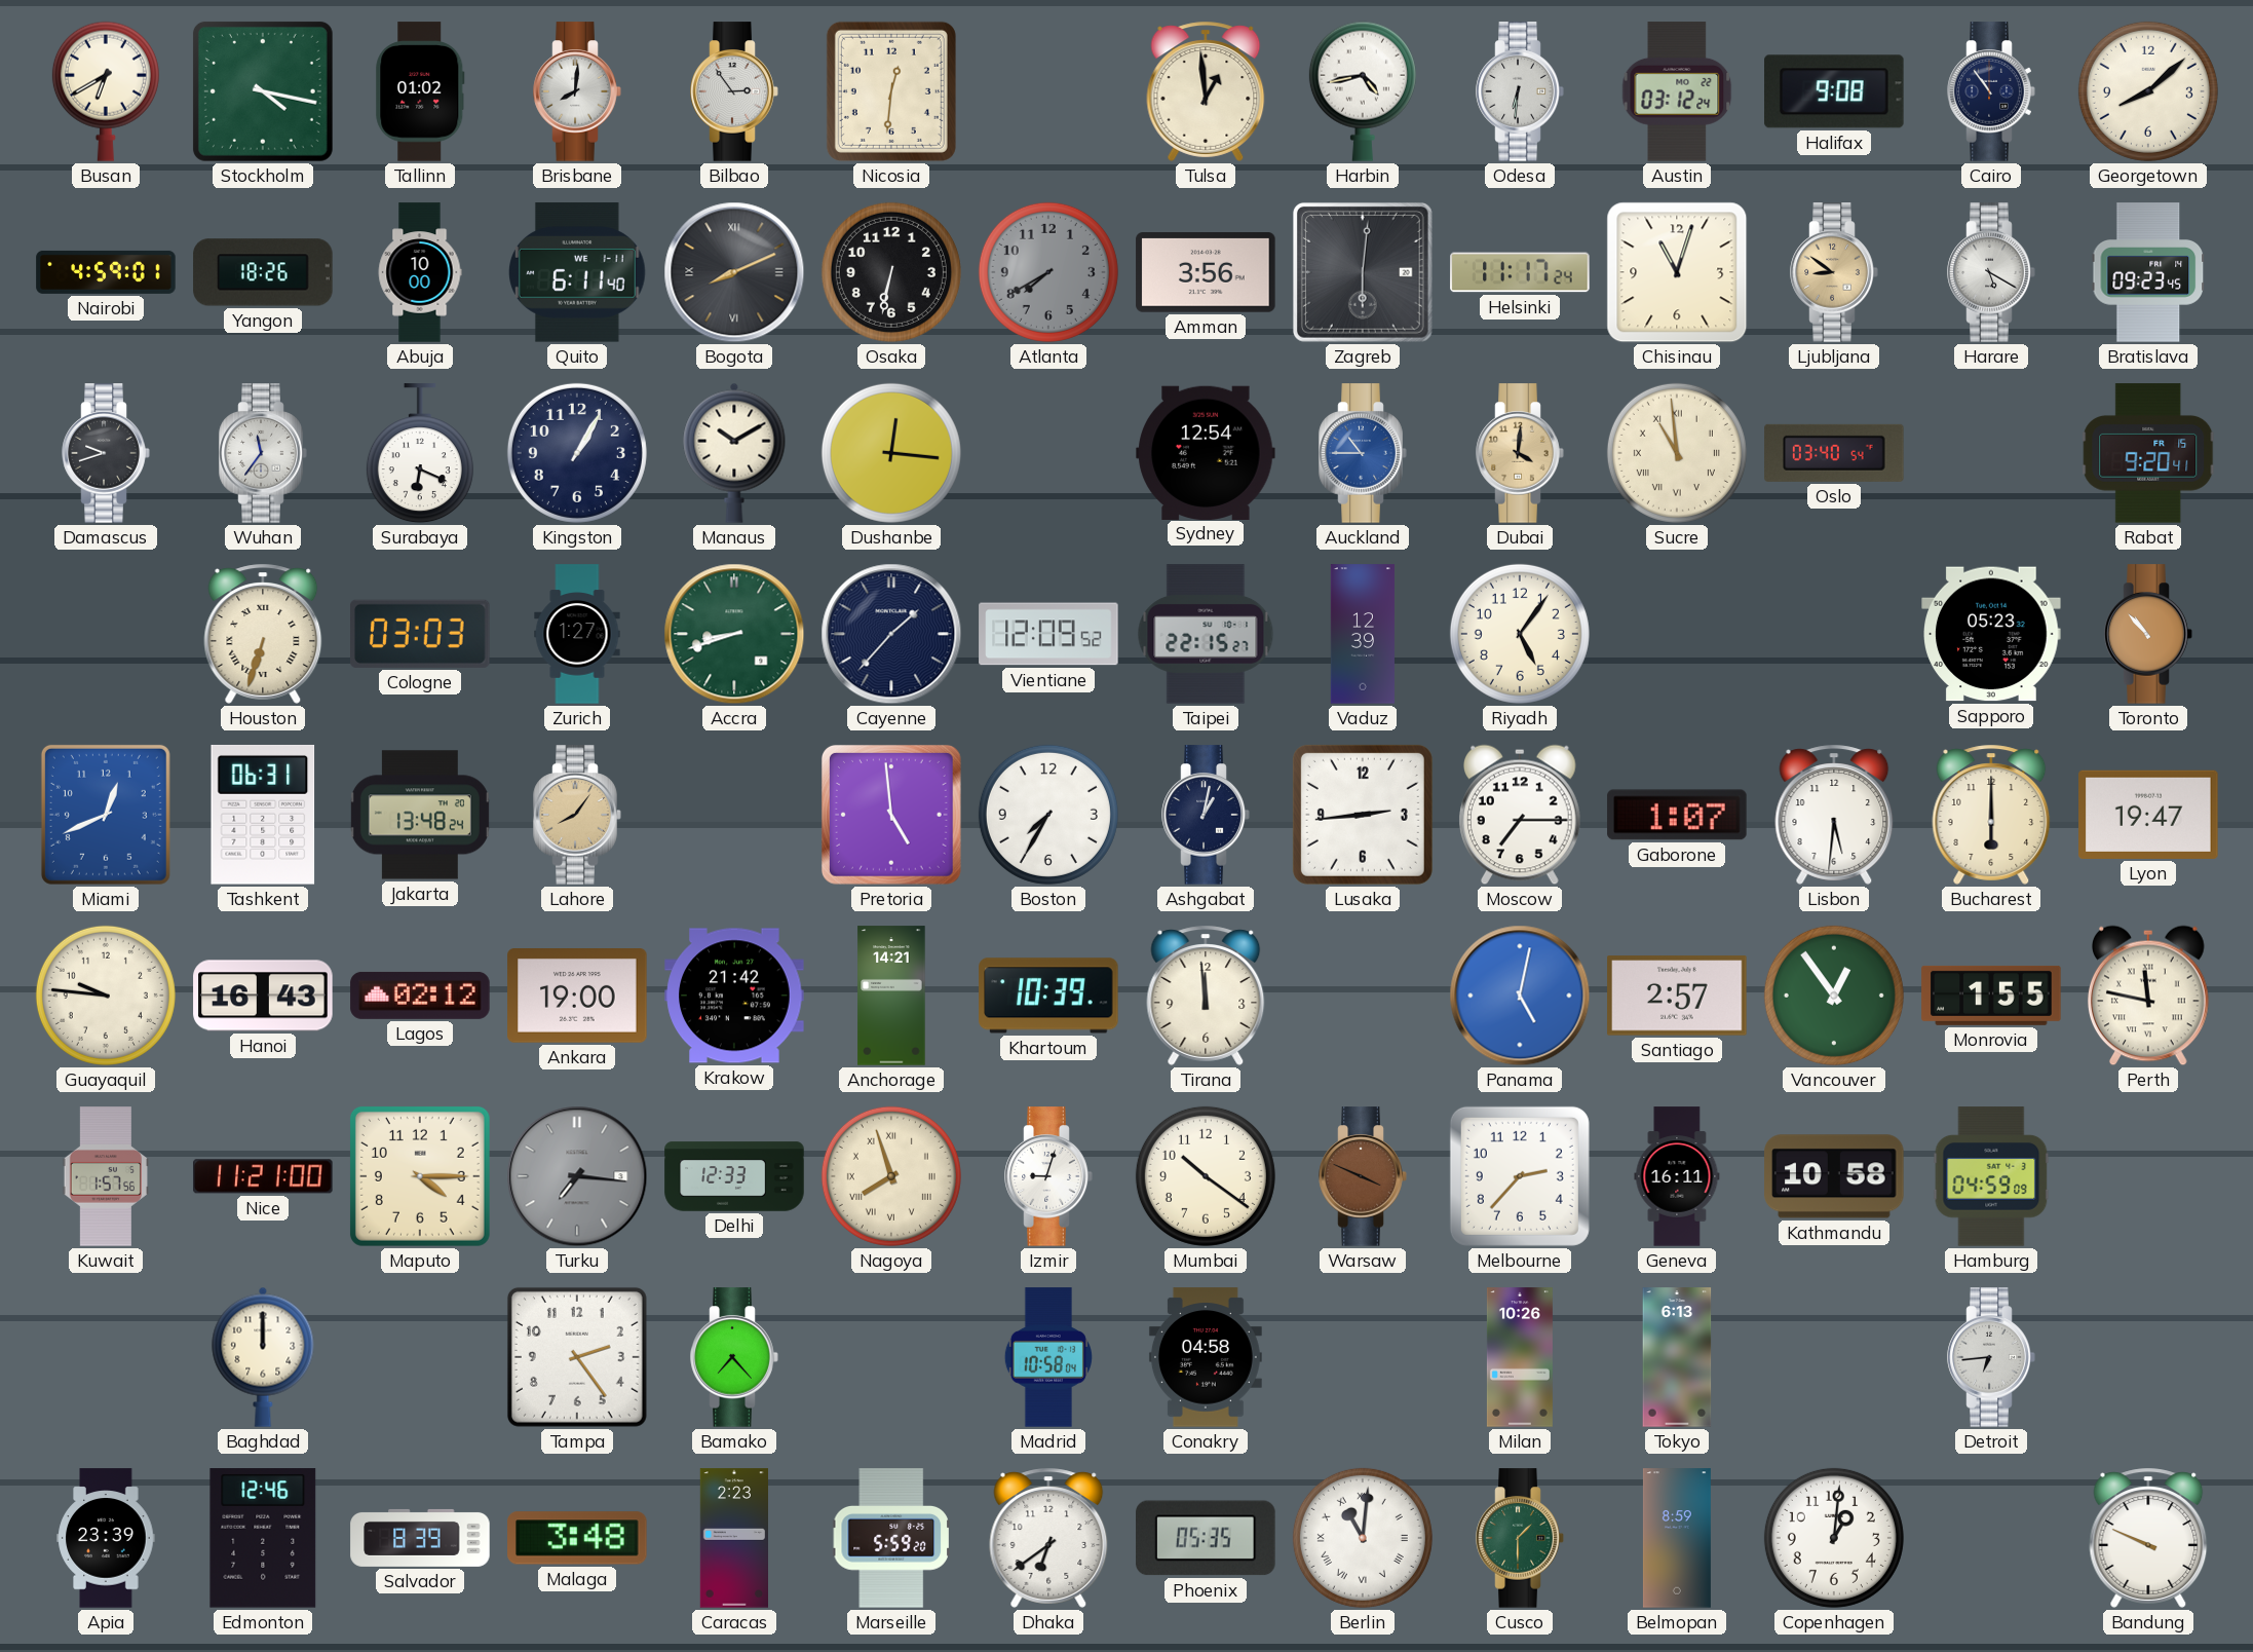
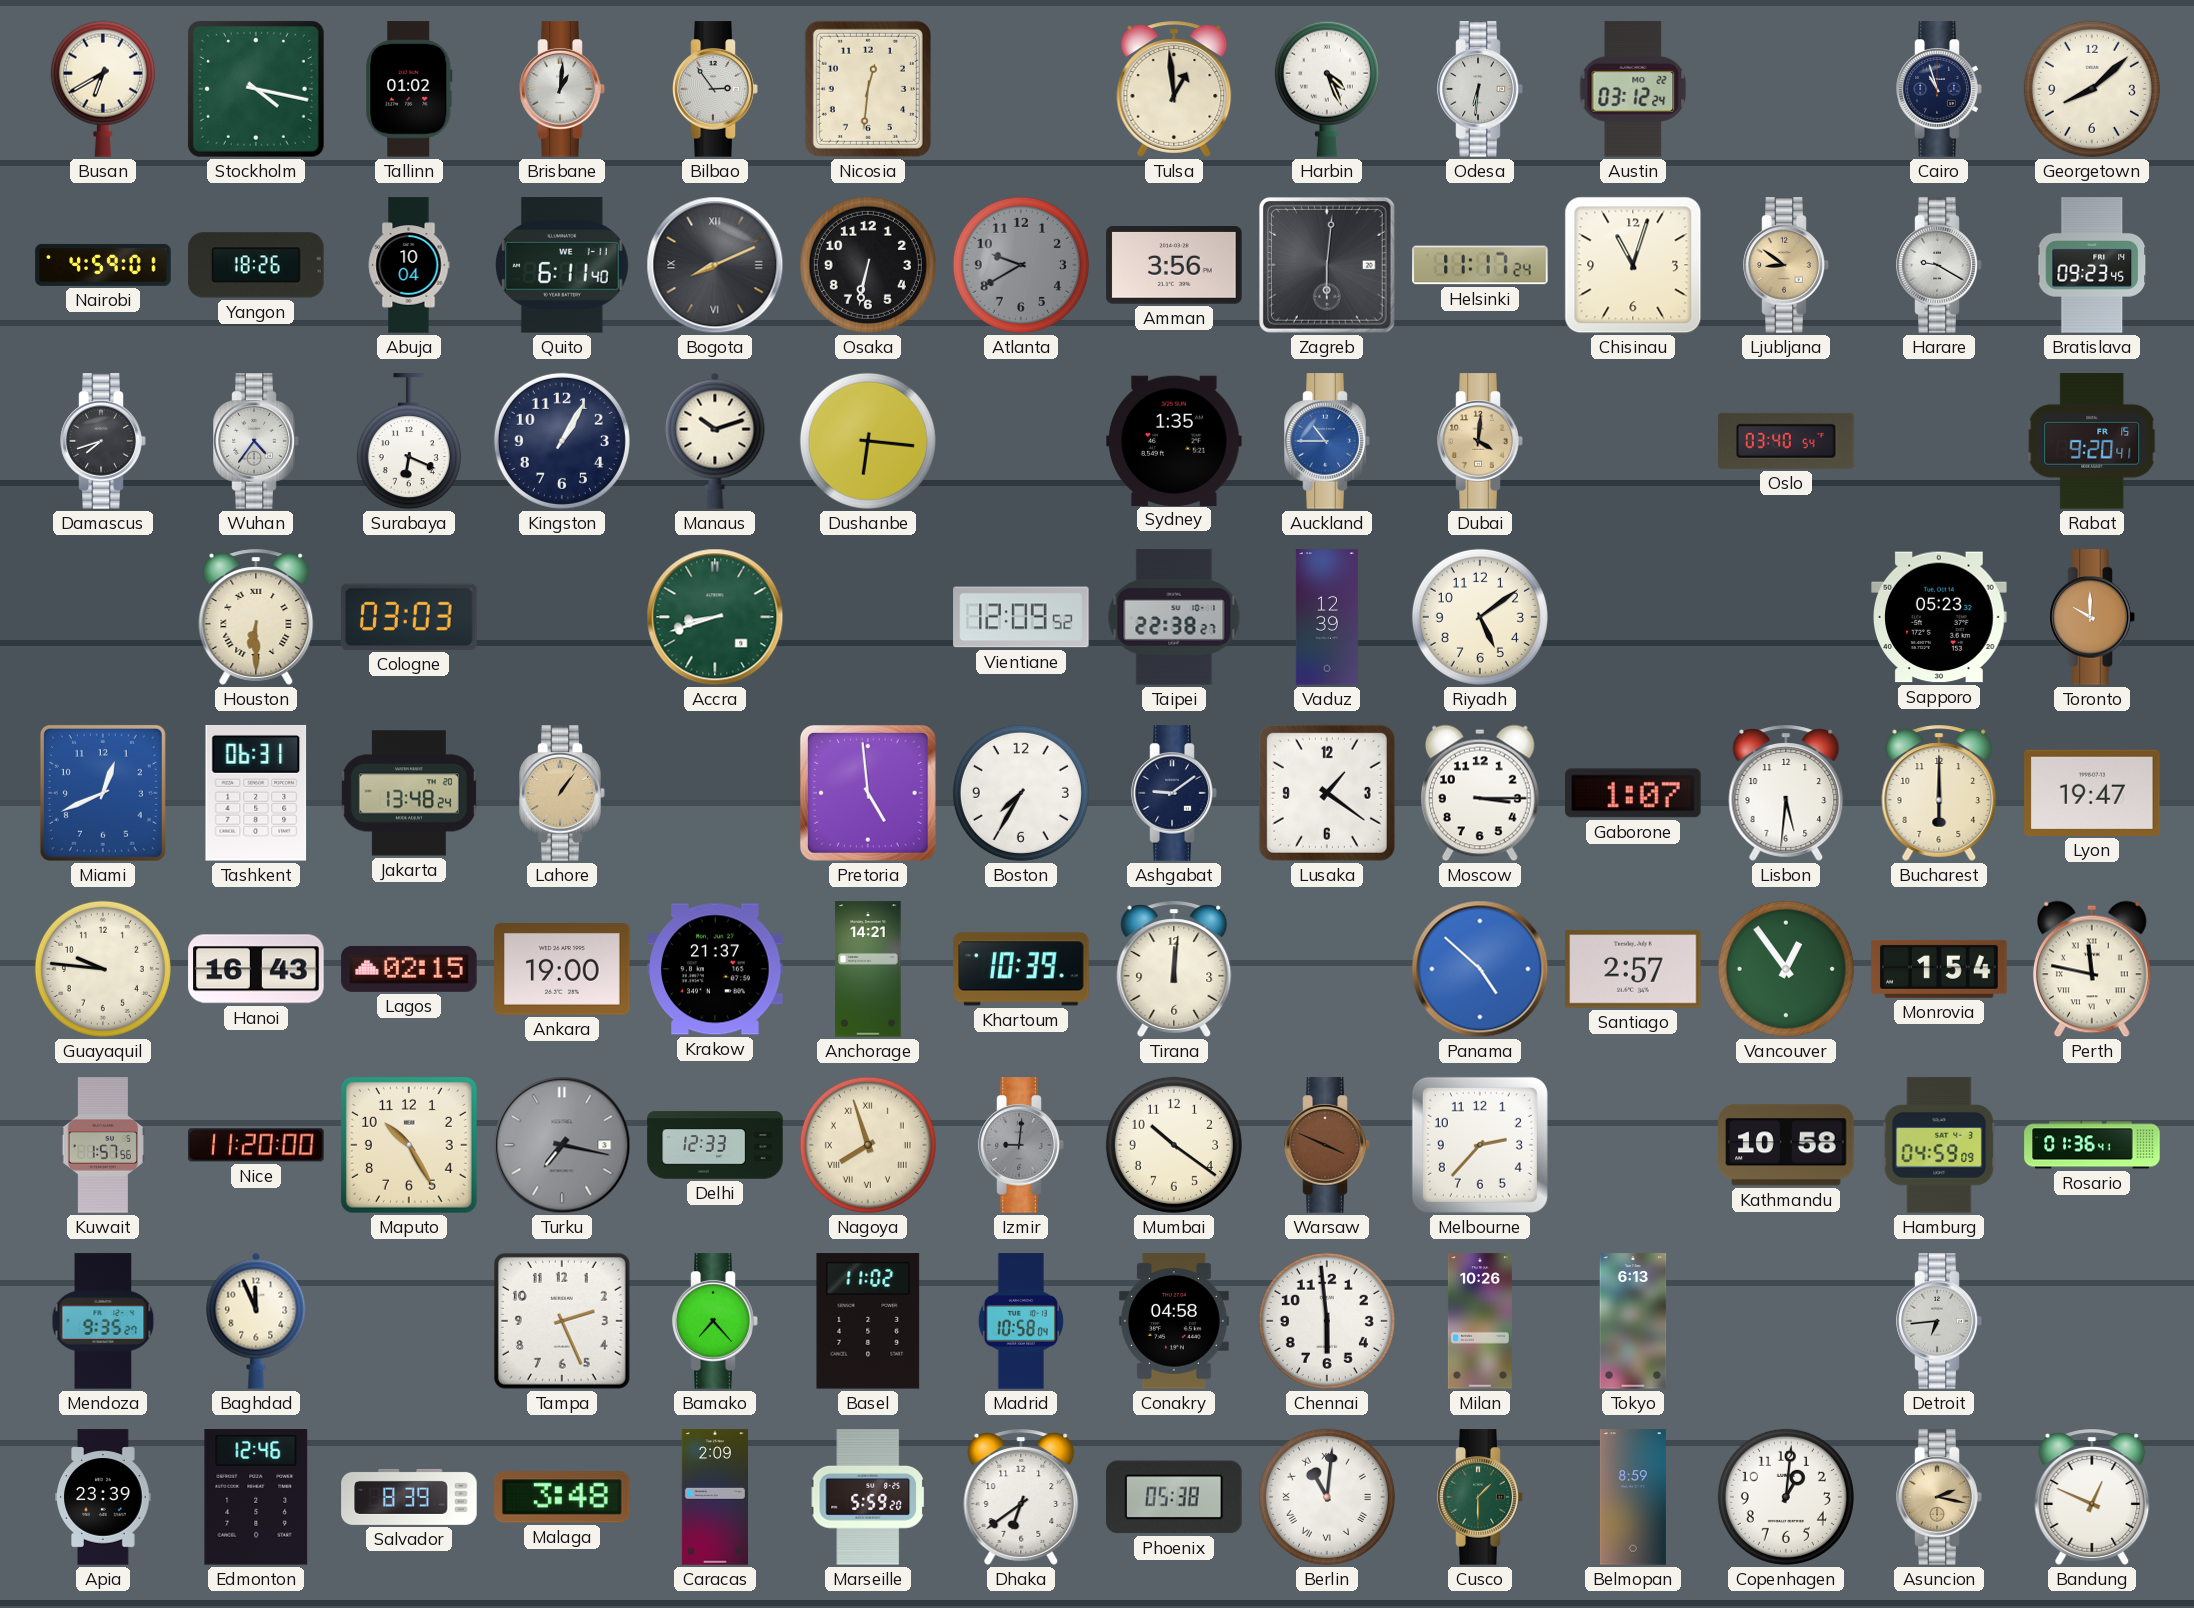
Brisbane: 8:01 -> 1:01 (562, 89)
Harbin: 4:43 -> 4:26 (1327, 89)
Halifax: 9:08 -> none (1834, 91)
Cairo: 10:54 -> 10:57 (1939, 89)
Abuja: 10:00 -> 10:04 (409, 265)
Atlanta: 7:40 -> 9:40 (1021, 265)
Harare: 5:20 -> 9:20 (1939, 265)
Damascus: 9:42 -> 7:42 (103, 441)
Wuhan: 11:36 -> 4:36 (256, 441)
Manaus: 10:10 -> 10:12 (715, 441)
Dushanbe: 12:16 -> 6:16 (868, 441)
Sydney: 12:54 -> 1:35 (1174, 440)
Sucre: 10:59 -> none (1677, 453)
Houston: 6:33 -> 6:30 (256, 617)
Zurich: 1:27 -> none (577, 634)
Cayenne: 1:37 -> none (891, 634)
Taipei: 22:15 -> 22:38 (1174, 617)
Riyadh: 5:06 -> 5:09 (1480, 617)
Toronto: 10:53 -> 10:00 (2092, 617)
Lahore: 8:06 -> 1:06 (562, 793)
Ashgabat: 1:02 -> 9:09 (1174, 793)
Lusaka: 2:44 -> 1:21 (1327, 793)
Moscow: 7:15 -> 3:15 (1480, 793)
Lagos: 02:12 -> 02:15 (409, 969)
Krakow: 21:42 -> 21:37 (715, 969)
Tirana: 11:59 -> 12:01 (1174, 969)
Panama: 5:02 -> 4:52 (1480, 969)
Monrovia: 1:55 -> 1:54 (1939, 969)
Nice: 11:21 -> 11:20 (256, 1145)
Maputo: 4:15 -> 10:25 (409, 1145)
Turku: 7:16 -> 7:17 (562, 1145)
Izmir: 9:03 -> 9:01 (1021, 1145)
Izmir dial: white -> grey (1021, 1145)
Geneva: 16:11 -> none (1677, 1176)
Rosario: none -> 01:36 (2092, 1145)
Mendoza: none -> 9:35 (103, 1321)
Baghdad: 12:00 -> 11:56 (256, 1321)
Tampa: 2:24 -> 2:26 (562, 1321)
Basel: none -> 11:02 (868, 1321)
Chennai: none -> 5:59 (1327, 1321)
Caracas: 2:23 -> 2:09 (714, 1497)
Phoenix: 05:35 -> 05:38 (1174, 1497)
Asuncion: none -> 2:17 (1939, 1497)
Bandung: 9:49 -> 12:49 (2092, 1497)
